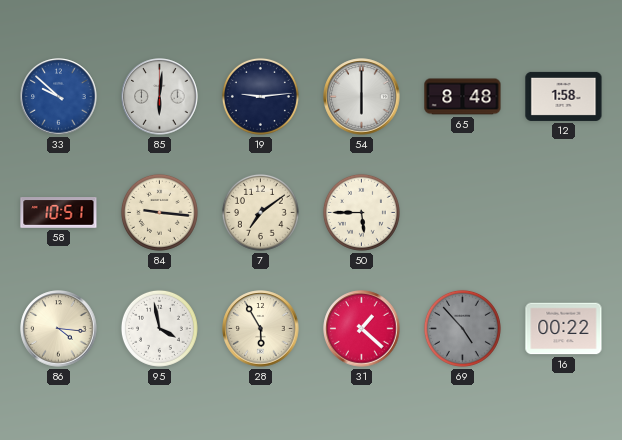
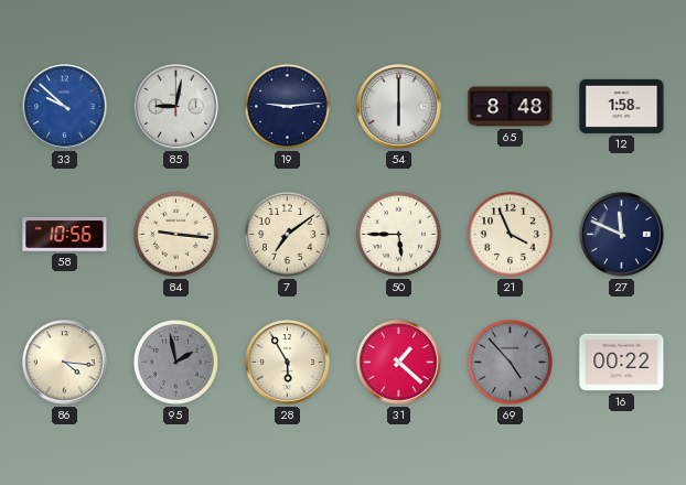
85: 6:01 -> 9:02 (176, 107)
58: 10:51 -> 10:56 (65, 235)
21: none -> 3:56 (510, 234)
27: none -> 11:49 (622, 235)
95: 3:58 -> 1:58 (175, 362)
95 dial: white -> grey (175, 362)
